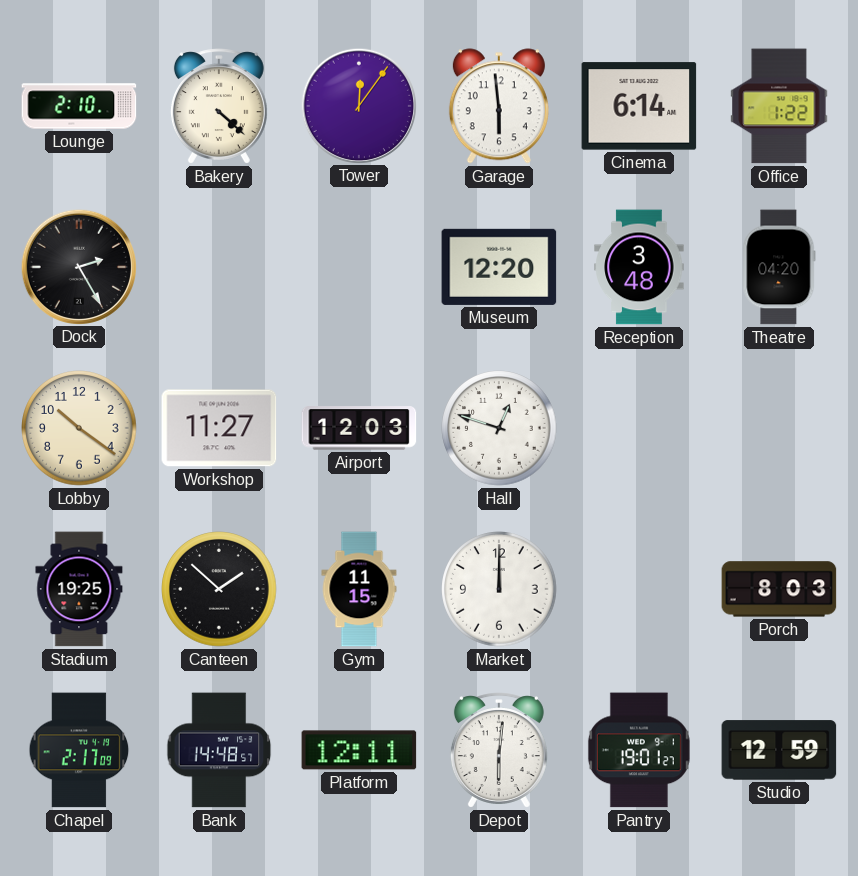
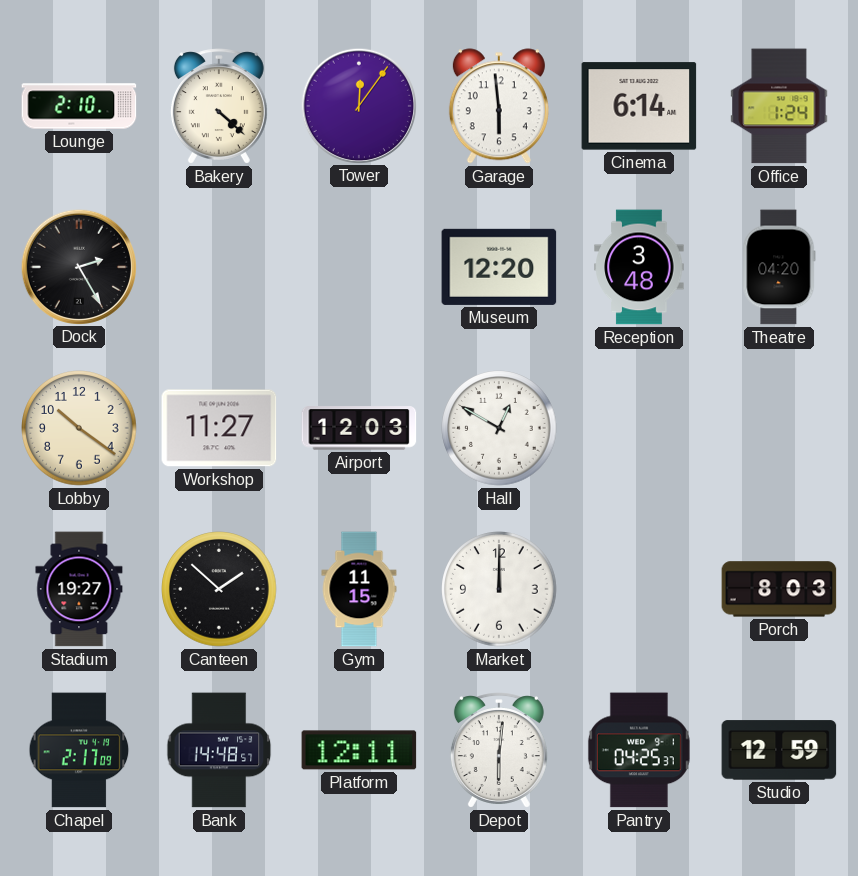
Office: 1:22 -> 1:24 (779, 106)
Hall: 12:48 -> 12:50 (499, 428)
Stadium: 19:25 -> 19:27 (79, 589)
Pantry: 19:01 -> 04:25 (639, 750)
